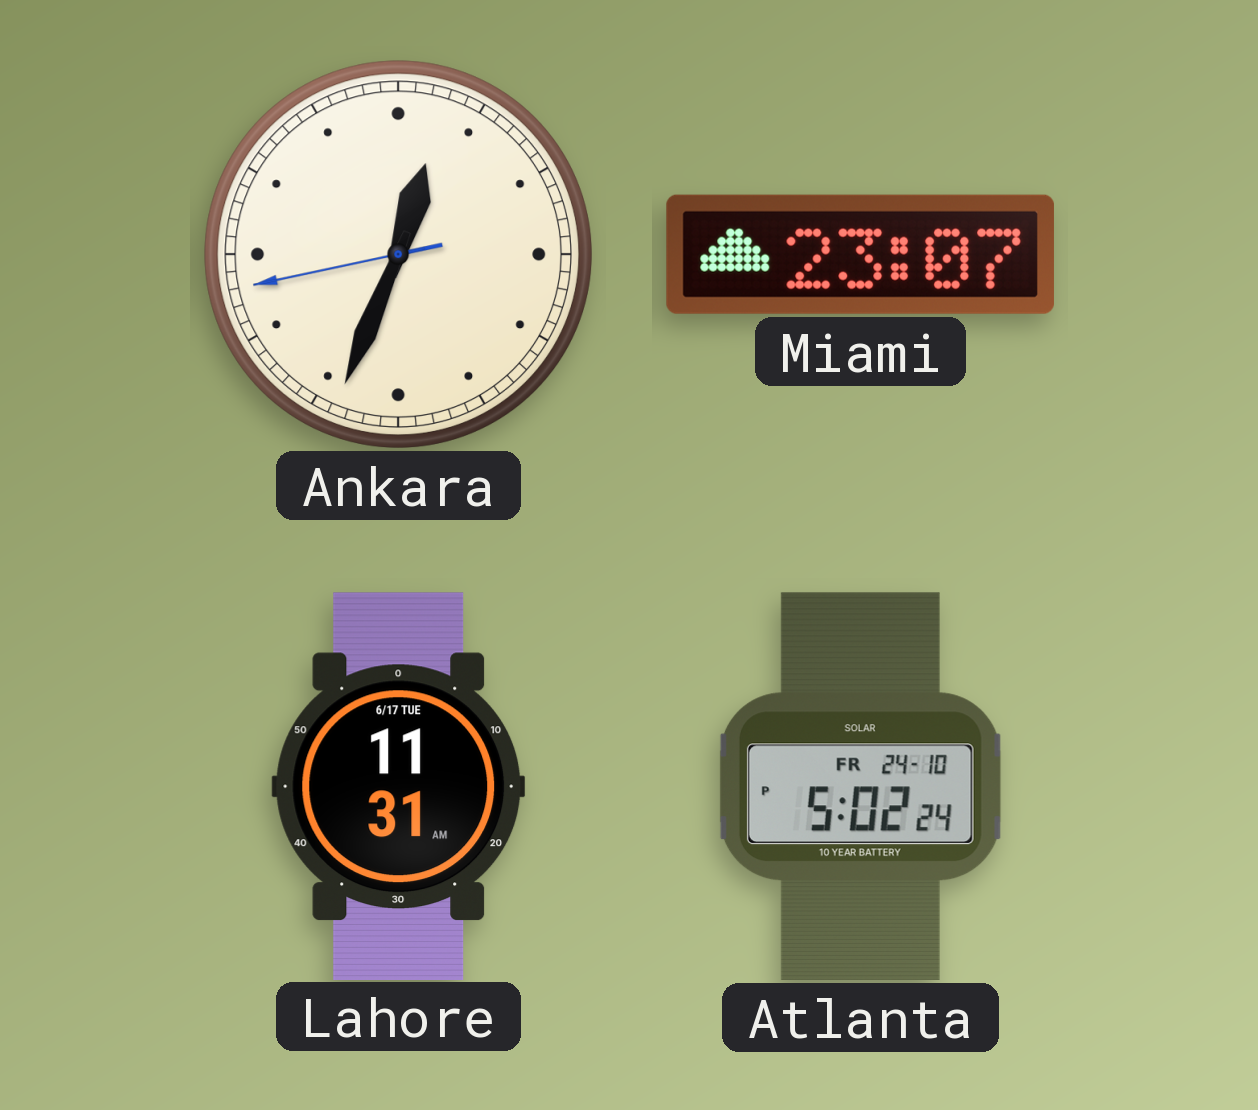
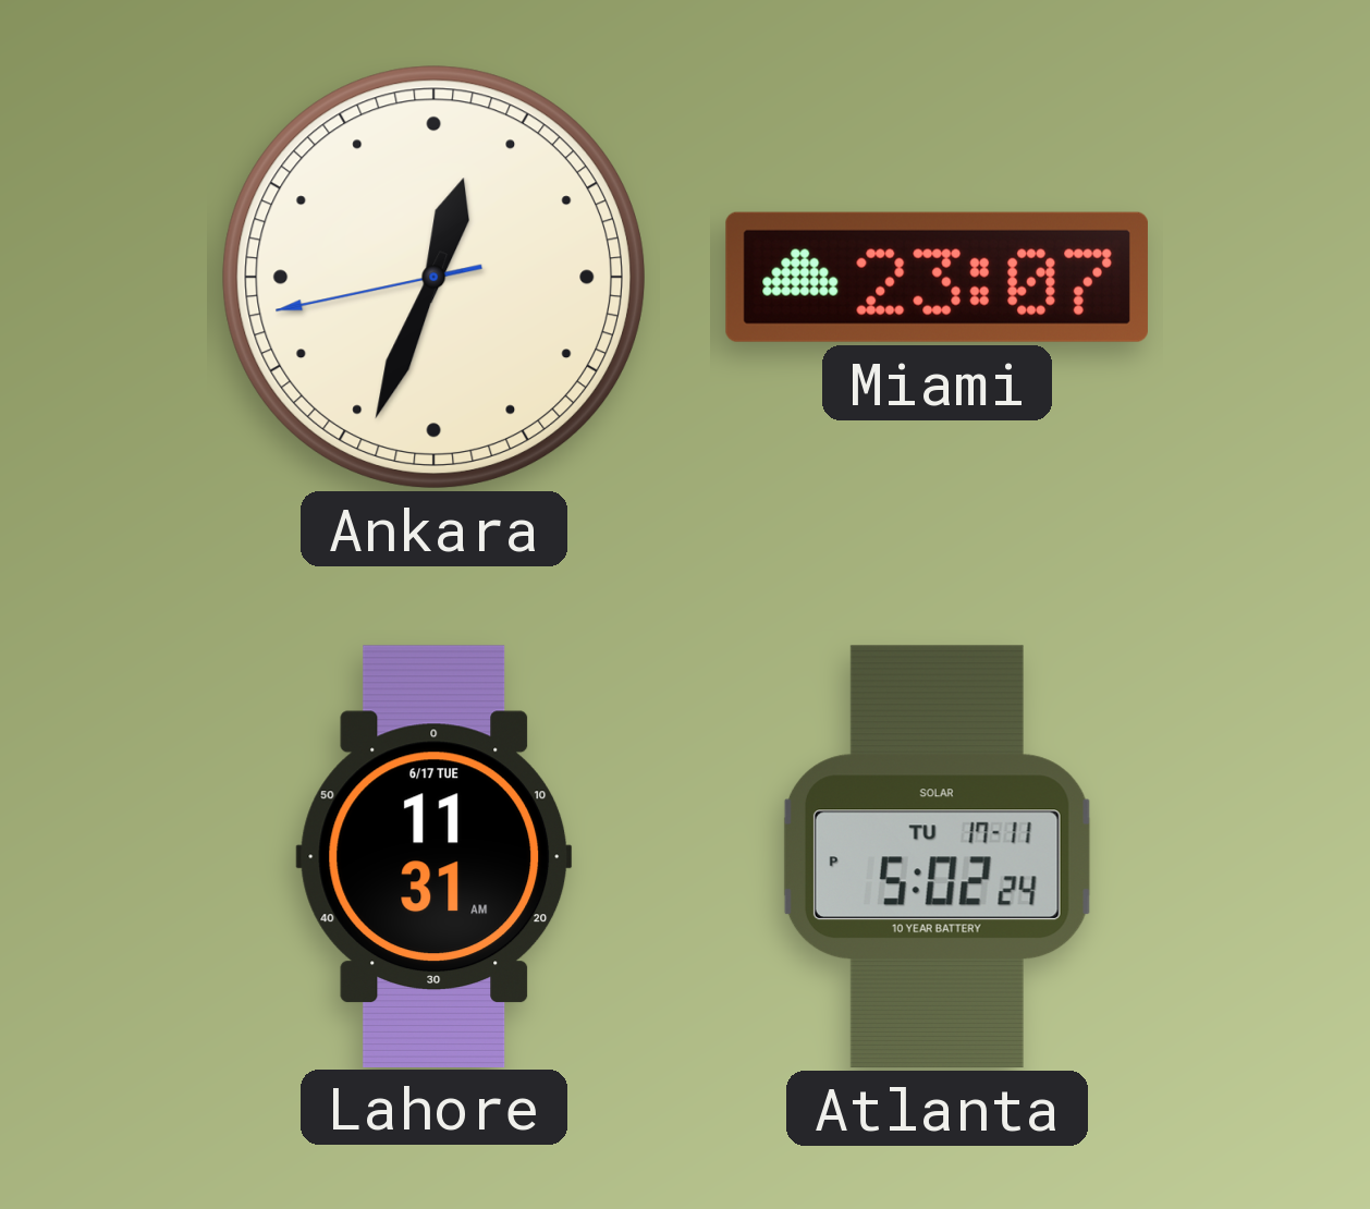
Atlanta date: FR 24-10 -> TU 17-11 (937, 856)
